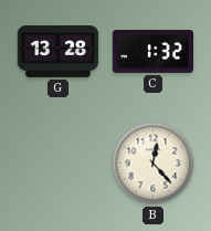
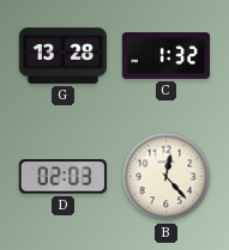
D: none -> 02:03 (62, 177)
